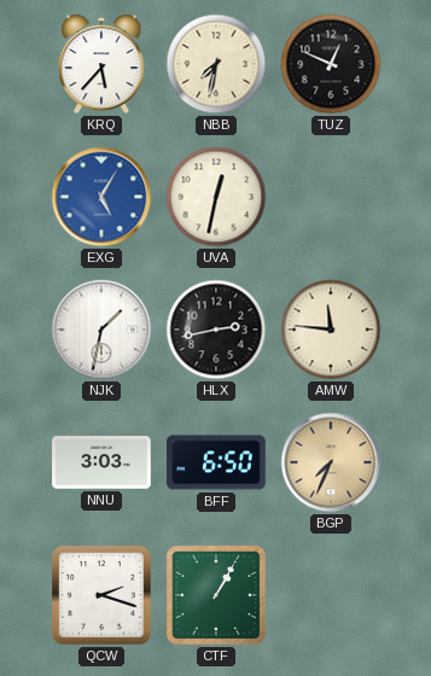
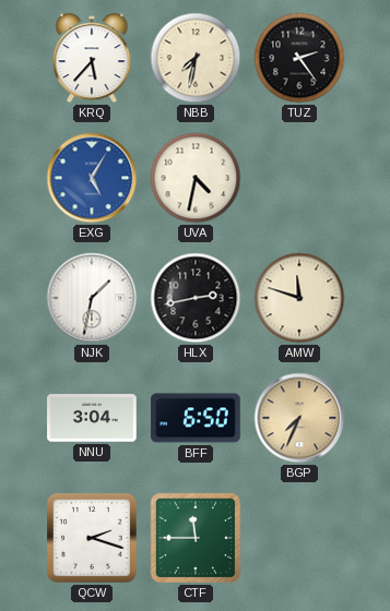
TUZ: 12:49 -> 2:24 (299, 58)
UVA: 12:32 -> 4:32 (196, 178)
AMW: 11:46 -> 11:48 (299, 298)
NNU: 3:03 -> 3:04 (92, 418)
CTF: 1:05 -> 11:45 (196, 538)
